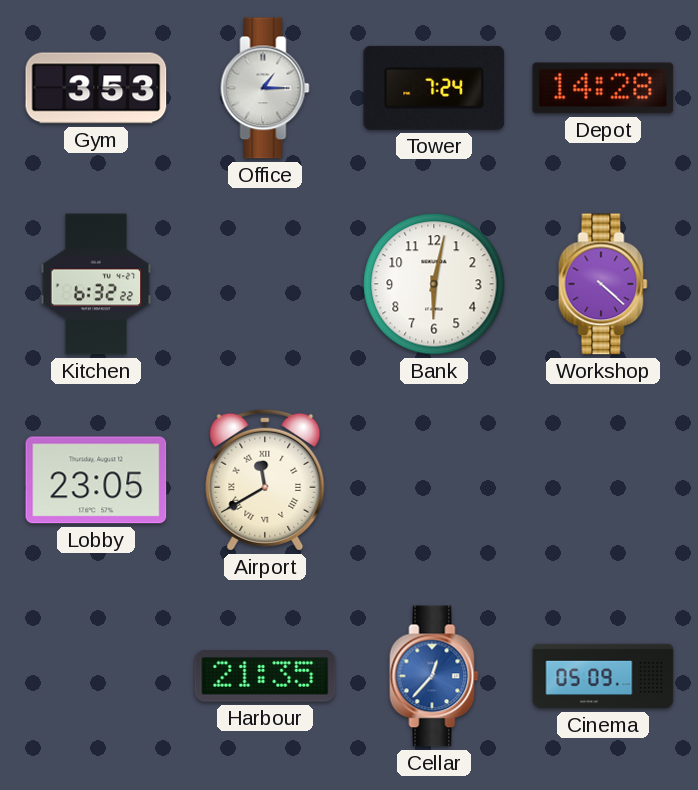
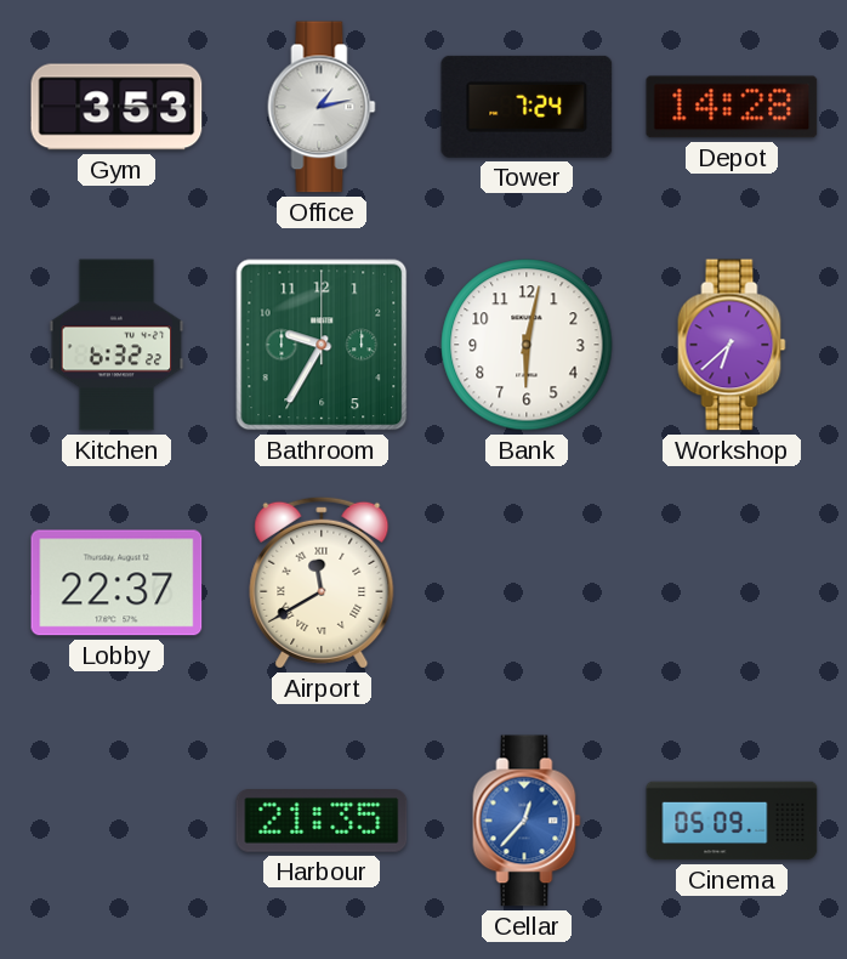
Office: 1:15 -> 1:13 (322, 107)
Bathroom: none -> 9:35 (322, 345)
Workshop: 4:22 -> 6:38 (732, 345)
Lobby: 23:05 -> 22:37 (116, 583)
